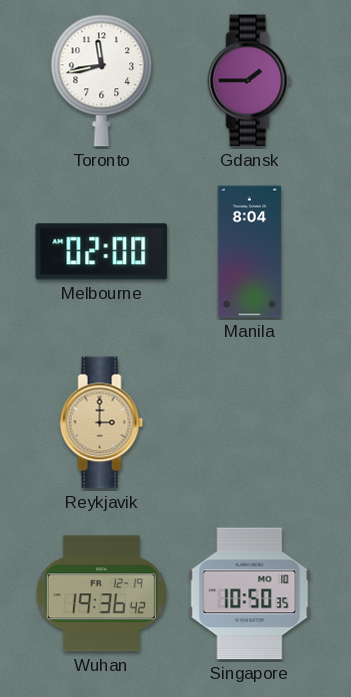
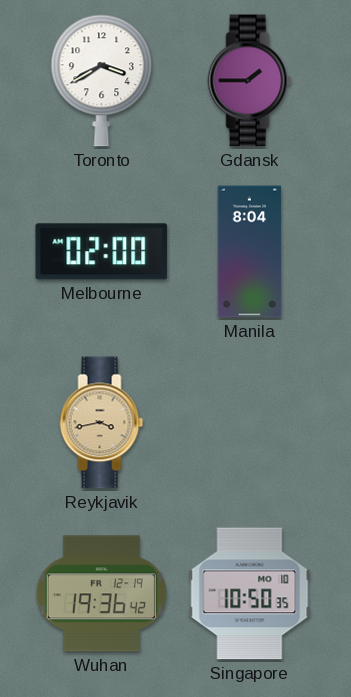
Toronto: 11:43 -> 3:40 (102, 81)
Reykjavik: 3:00 -> 3:43 (102, 423)
